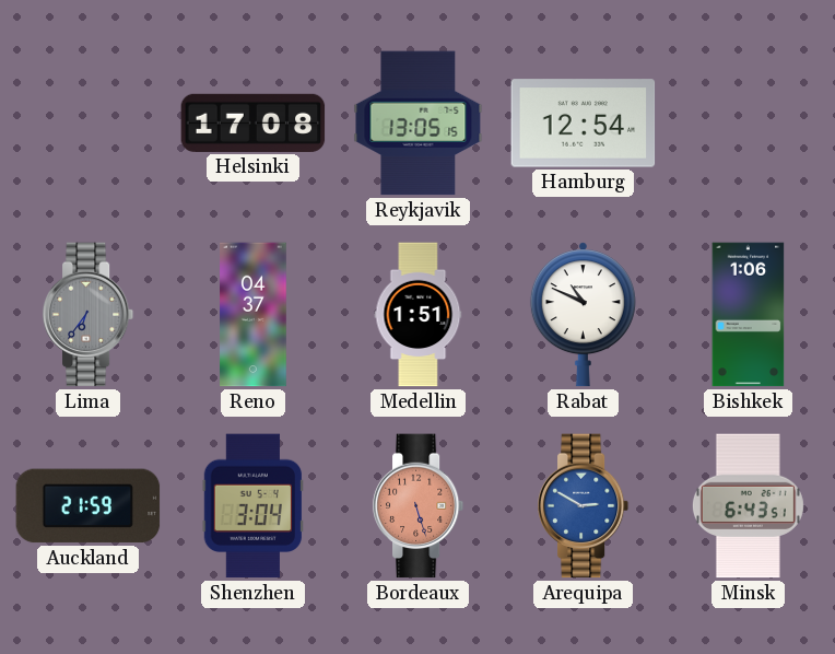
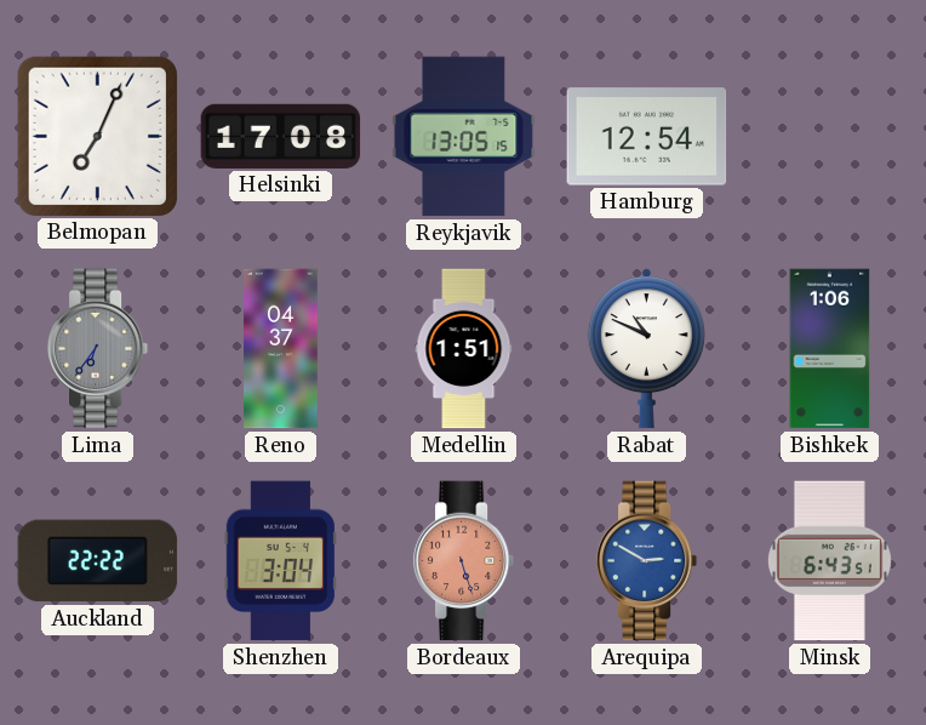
Belmopan: none -> 7:04 (97, 136)
Auckland: 21:59 -> 22:22 (98, 561)
